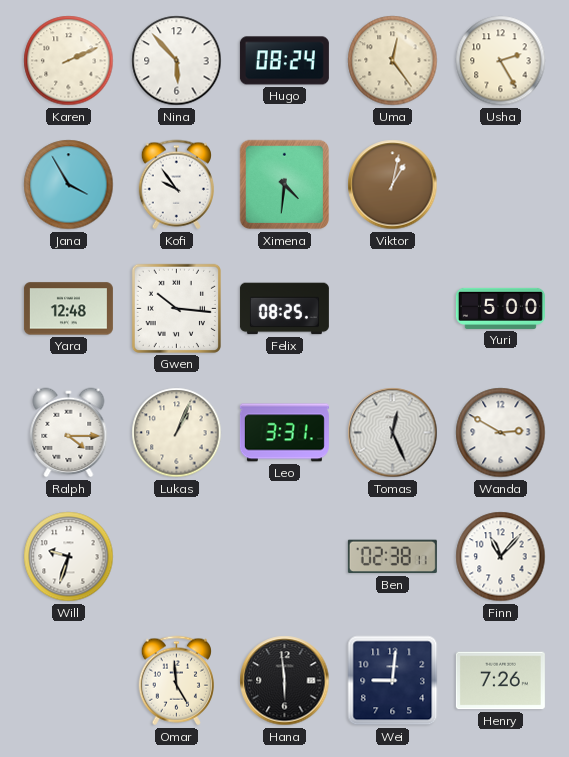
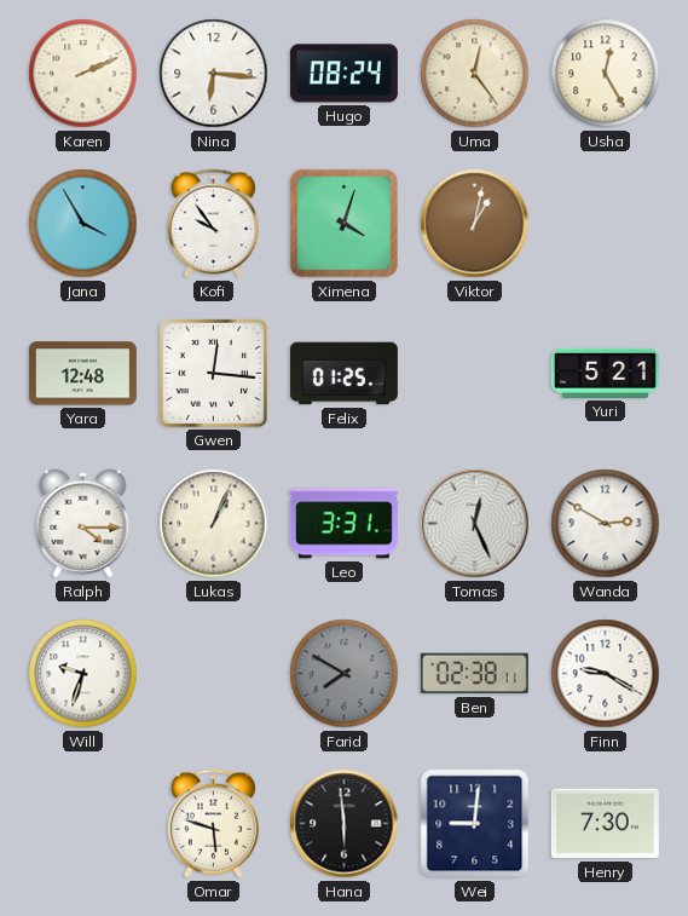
Nina: 5:53 -> 6:16 (214, 74)
Usha: 2:25 -> 12:25 (606, 74)
Ximena: 4:31 -> 4:03 (345, 224)
Gwen: 10:16 -> 12:16 (213, 373)
Felix: 08:25 -> 01:25 (343, 374)
Yuri: 5:00 -> 5:21 (605, 373)
Farid: none -> 7:50 (345, 674)
Finn: 11:07 -> 9:20 (606, 674)
Omar: 4:59 -> 5:48 (213, 824)
Henry: 7:26 -> 7:30 (605, 824)
